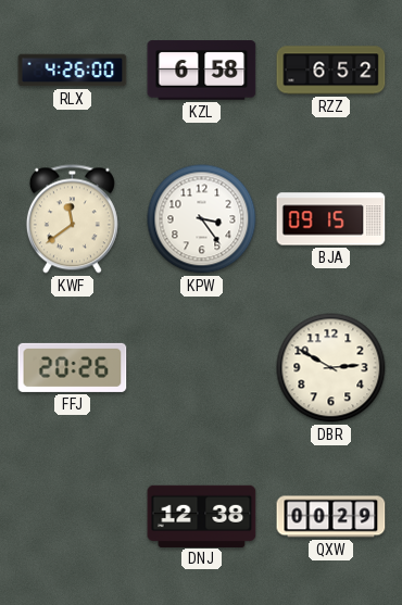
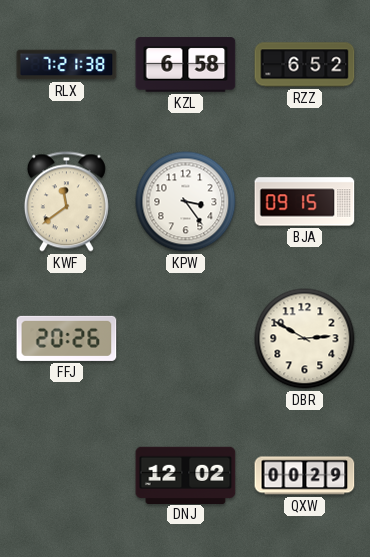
RLX: 4:26 -> 7:21 (67, 65)
DNJ: 12:38 -> 12:02 (186, 475)
